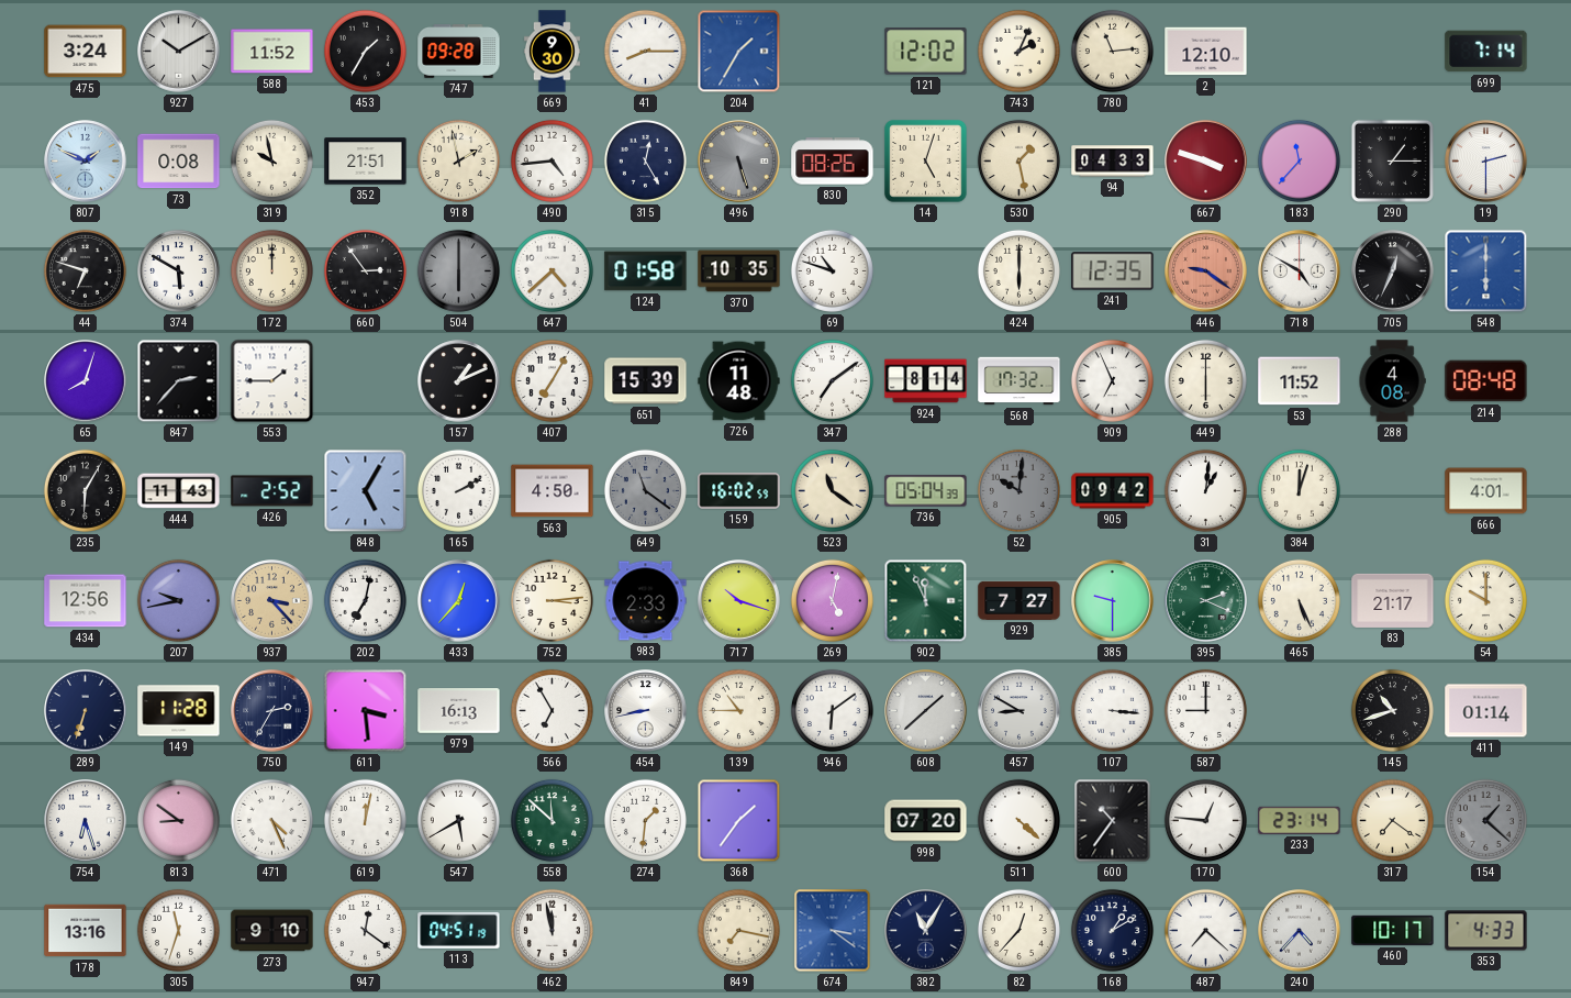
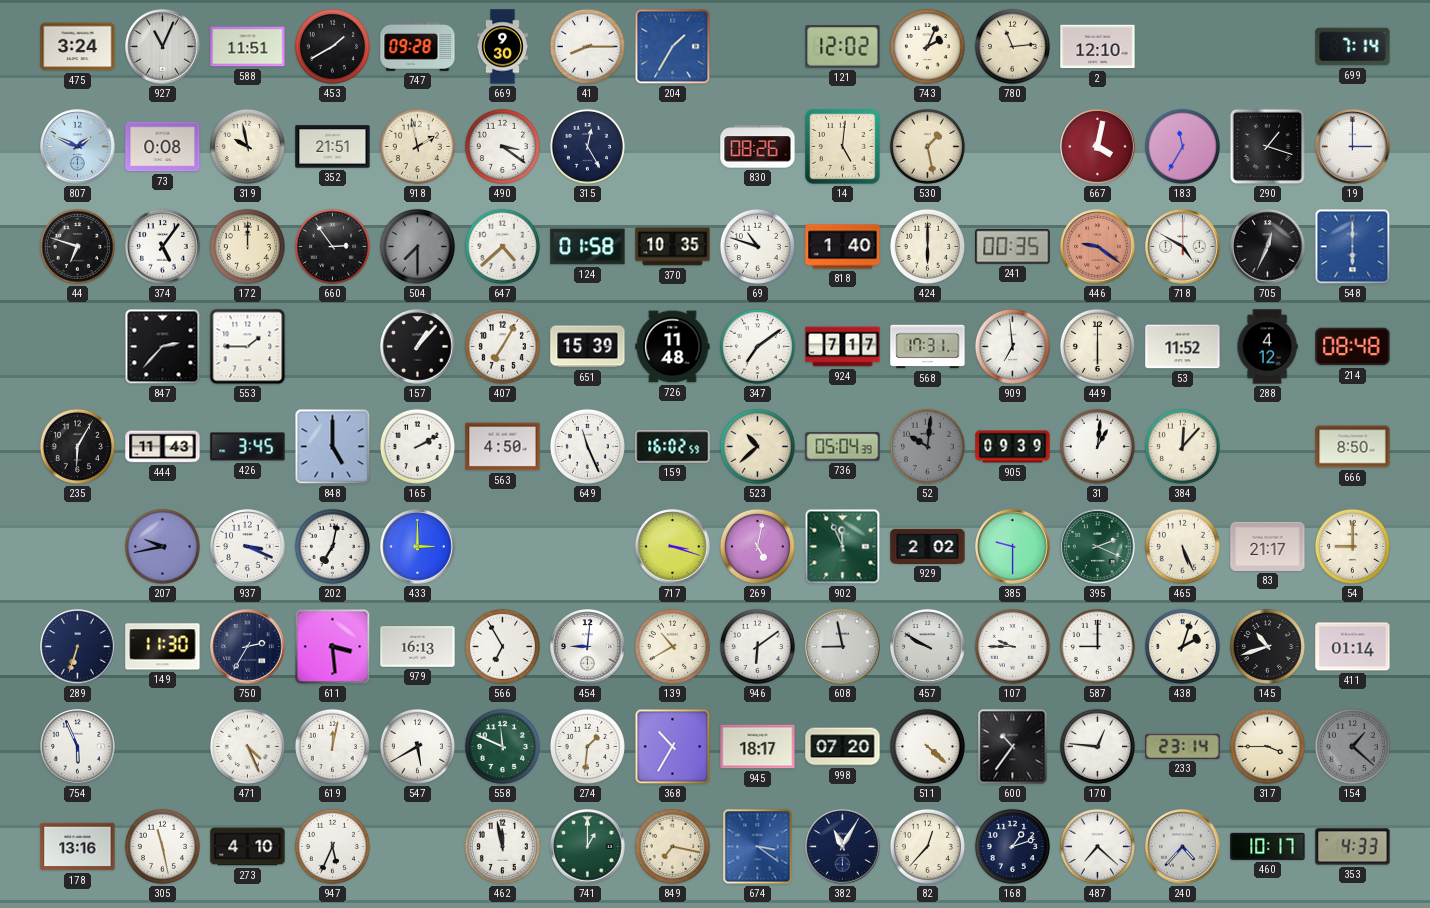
927: 10:10 -> 11:04 (163, 47)
588: 11:52 -> 11:51 (248, 47)
453: 1:35 -> 1:40 (332, 46)
490: 4:44 -> 3:21 (502, 146)
496: 5:27 -> none (739, 162)
14: 5:03 -> 5:01 (843, 147)
94: 04:33 -> none (1113, 162)
667: 3:48 -> 4:02 (1098, 147)
183: 11:37 -> 11:35 (1182, 146)
290: 1:15 -> 1:18 (1267, 146)
19: 2:30 -> 3:00 (1353, 147)
374: 5:50 -> 5:06 (163, 247)
504: 6:00 -> 7:30 (417, 246)
818: none -> 1:40 (843, 247)
241: 12:35 -> 00:35 (1013, 247)
65: 8:03 -> none (86, 381)
157: 1:11 -> 1:07 (418, 347)
924: 8:14 -> 7:17 (843, 347)
568: 17:32 -> 17:31 (928, 347)
909: 6:56 -> 6:59 (1012, 346)
288: 4:08 -> 4:12 (1267, 347)
426: 2:52 -> 3:45 (248, 447)
848: 5:05 -> 5:00 (333, 447)
649: 11:21 -> 11:26 (587, 446)
649 dial: grey -> white (587, 446)
523: 11:21 -> 10:38 (757, 446)
905: 09:42 -> 09:39 (1013, 447)
384: 12:03 -> 12:07 (1182, 446)
666: 4:01 -> 8:50 (1353, 447)
434: 12:56 -> none (86, 601)
937: 3:23 -> 3:19 (248, 547)
937 dial: champagne -> white (248, 547)
433: 12:37 -> 3:00 (418, 547)
752: 3:14 -> none (551, 600)
983: 2:33 -> none (646, 601)
717: 10:18 -> 3:18 (673, 547)
929: 7:27 -> 2:02 (928, 546)
54: 10:00 -> 9:00 (1352, 546)
149: 11:28 -> 11:30 (163, 647)
454: 8:43 -> 9:01 (588, 647)
139: 10:45 -> 10:40 (672, 646)
608: 1:38 -> 8:58 (843, 647)
457: 8:50 -> 9:50 (928, 647)
107: 3:16 -> 9:45 (1012, 646)
438: none -> 2:03 (1182, 646)
754: 6:27 -> 5:56 (78, 747)
813: 8:51 -> none (178, 820)
558: 11:52 -> 11:49 (502, 746)
368: 1:36 -> 10:35 (673, 747)
945: none -> 18:17 (758, 747)
317: 7:21 -> 3:45 (1267, 746)
305: 11:33 -> 11:28 (162, 846)
273: 9:10 -> 4:10 (248, 847)
947: 12:21 -> 5:34 (332, 846)
113: 04:51 -> none (459, 930)
741: none -> 1:00 (588, 847)
168: 1:10 -> 1:12 (1012, 846)
